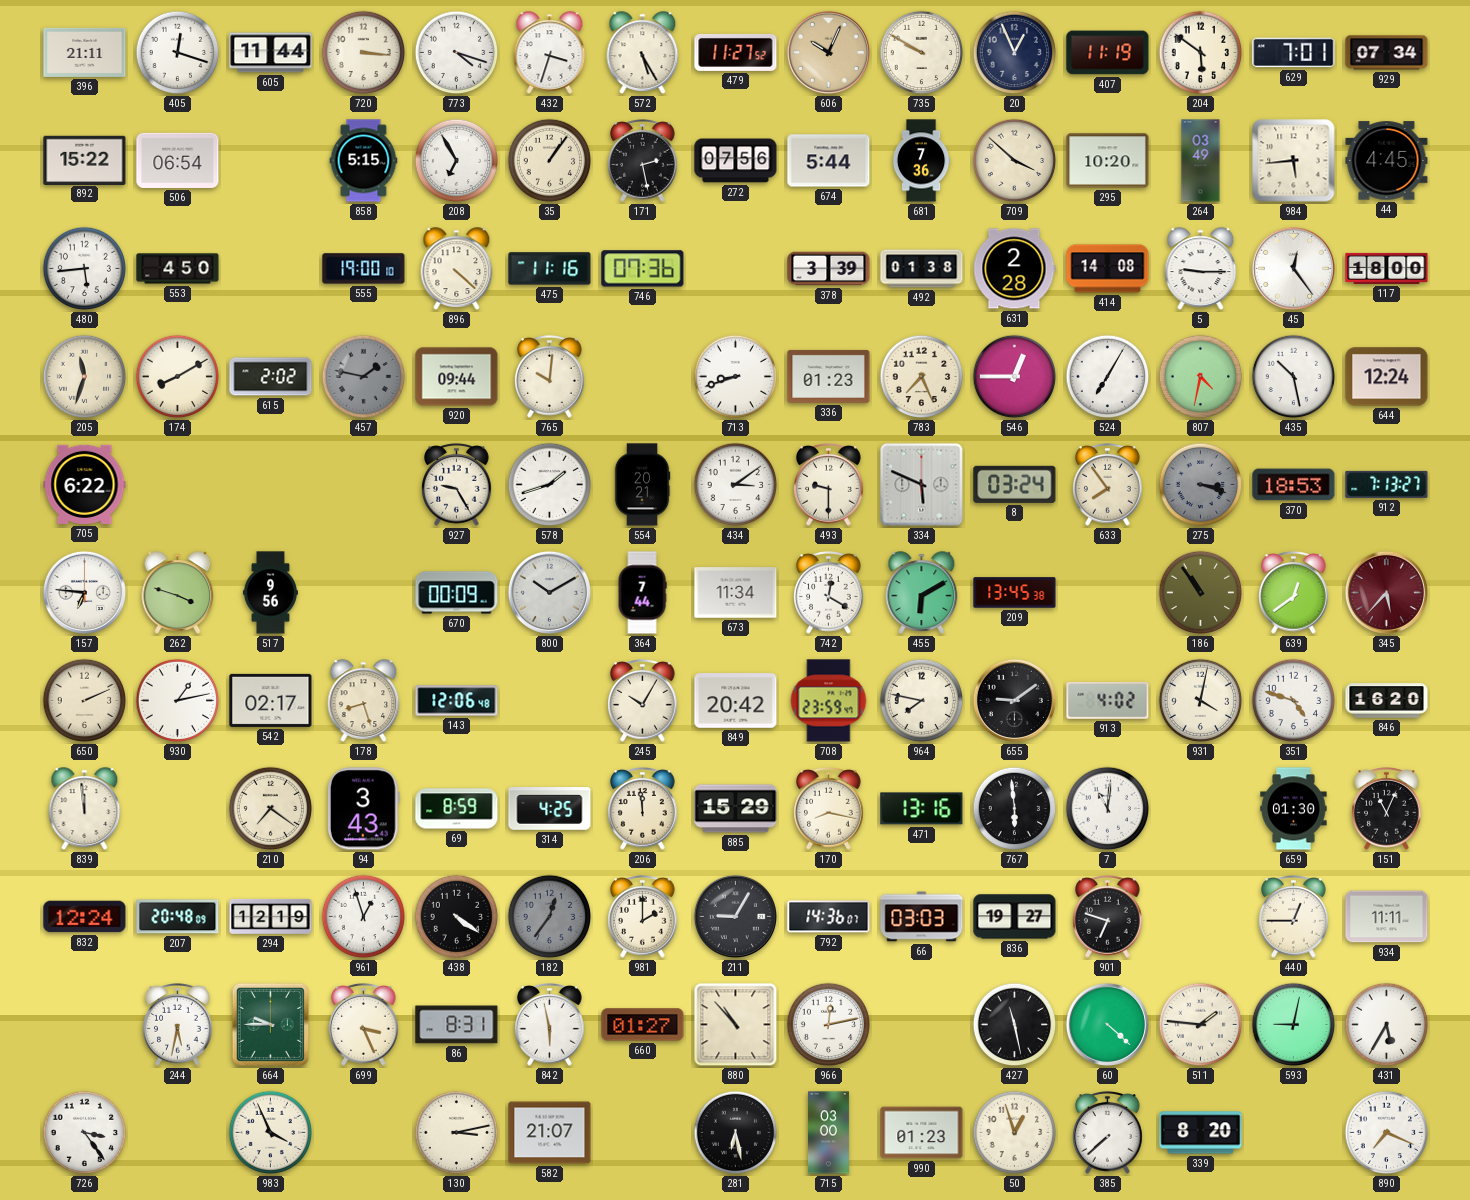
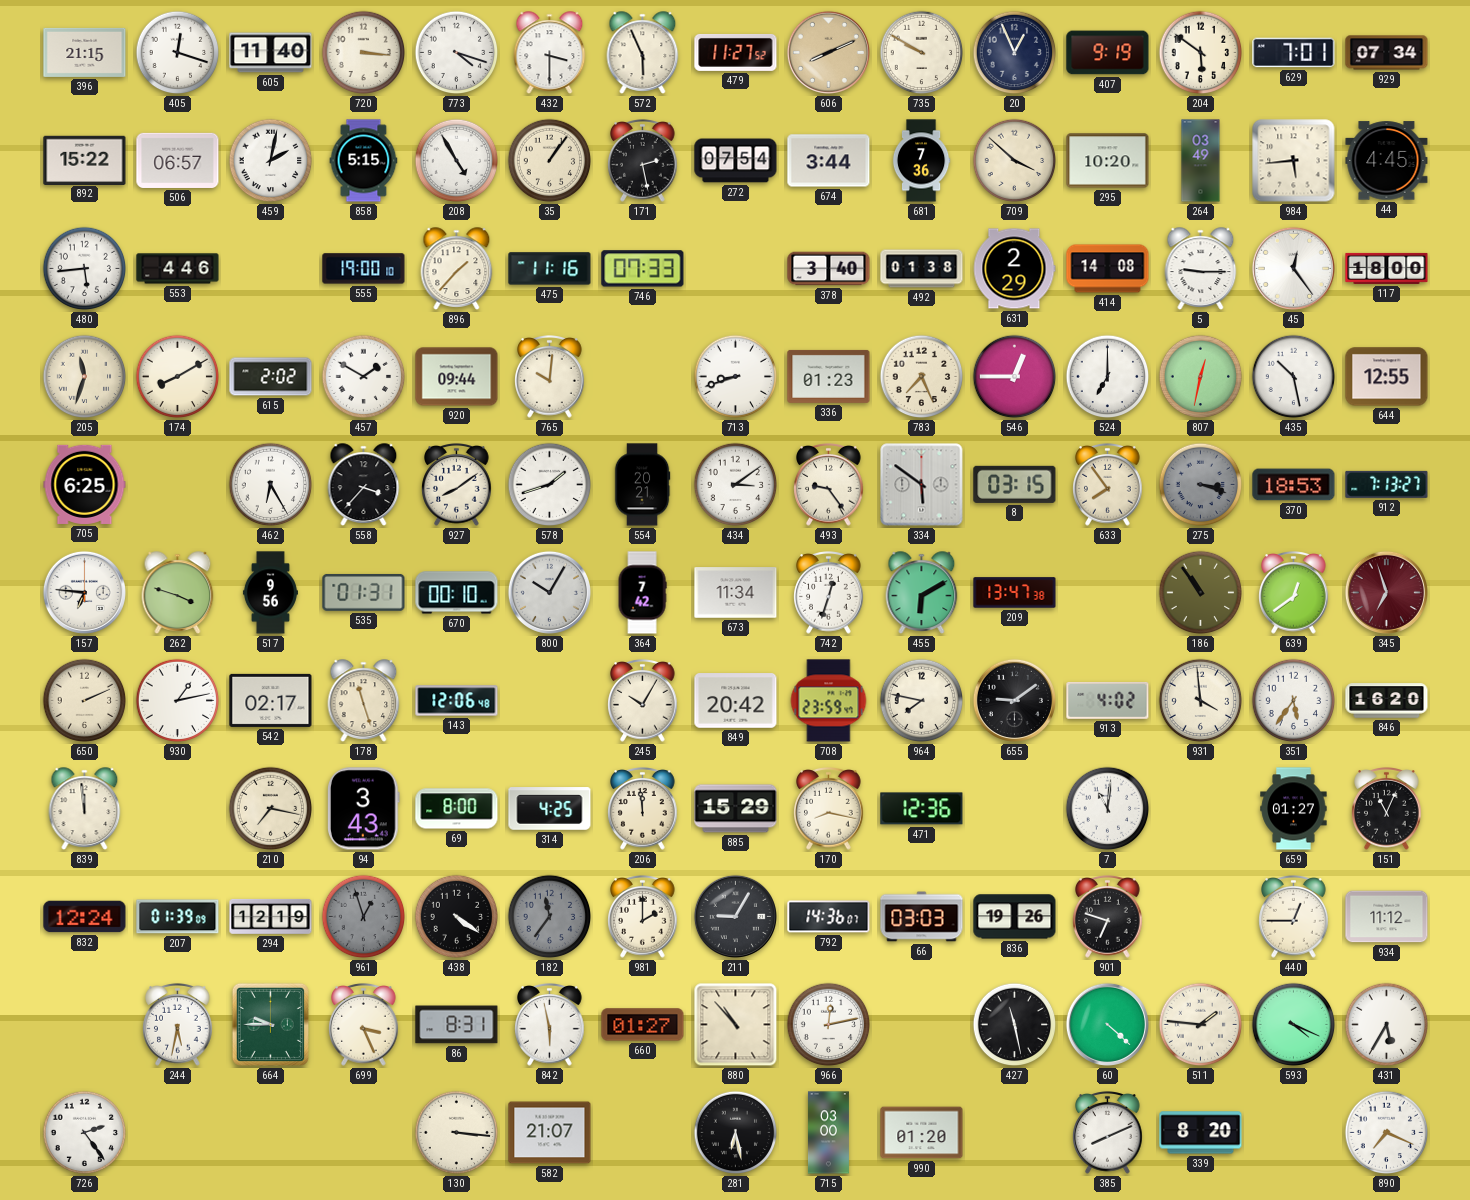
396: 21:11 -> 21:15 (85, 52)
605: 11:44 -> 11:40 (271, 53)
432: 3:33 -> 3:30 (550, 53)
572: 5:25 -> 5:56 (643, 53)
606: 10:04 -> 8:11 (828, 52)
407: 11:19 -> 9:19 (1108, 53)
506: 06:54 -> 06:57 (178, 160)
459: none -> 2:02 (271, 161)
208: 6:55 -> 4:55 (457, 161)
272: 07:56 -> 07:54 (736, 161)
674: 5:44 -> 3:44 (829, 161)
553: 4:50 -> 4:46 (178, 269)
896: 4:22 -> 1:37 (457, 269)
746: 07:36 -> 07:33 (643, 269)
378: 3:39 -> 3:40 (829, 269)
631: 2:28 -> 2:29 (1014, 269)
457: 1:47 -> 1:50 (364, 377)
457 dial: grey -> white (364, 377)
524: 7:05 -> 7:00 (1108, 377)
807: 4:32 -> 12:32 (1201, 377)
644: 12:24 -> 12:55 (1387, 377)
705: 6:22 -> 6:25 (85, 484)
462: none -> 6:25 (271, 485)
558: none -> 3:37 (364, 485)
927: 9:25 -> 8:09 (457, 485)
493: 9:30 -> 9:24 (829, 485)
334: 5:49 -> 5:51 (922, 485)
8: 03:24 -> 03:15 (1015, 484)
535: none -> 01:31 (364, 592)
670: 00:09 -> 00:10 (457, 593)
800: 10:10 -> 10:05 (549, 592)
364: 7:44 -> 7:42 (642, 593)
742: 12:20 -> 12:33 (829, 593)
209: 13:45 -> 13:47 (1015, 593)
345: 5:37 -> 6:57 (1386, 592)
178: 8:27 -> 11:27 (364, 701)
931: 4:02 -> 3:59 (1201, 701)
351: 4:48 -> 5:36 (1294, 701)
210: 7:21 -> 7:17 (271, 809)
69: 8:59 -> 8:00 (457, 809)
471: 13:16 -> 12:36 (922, 809)
767: 5:59 -> none (1015, 809)
659: 01:30 -> 01:27 (1294, 809)
207: 20:48 -> 01:39 (178, 917)
961 dial: white -> grey (364, 917)
182: 12:36 -> 11:36 (550, 917)
836: 19:27 -> 19:26 (1015, 917)
934: 11:11 -> 11:12 (1387, 917)
593: 9:02 -> 4:19 (1294, 1025)
726: 3:24 -> 2:24 (85, 1133)
983: 3:56 -> none (271, 1133)
130: 3:13 -> 3:16 (457, 1133)
990: 01:23 -> 01:20 (922, 1133)
50: 12:57 -> none (1015, 1133)
385: 7:38 -> 8:11 (1108, 1133)
